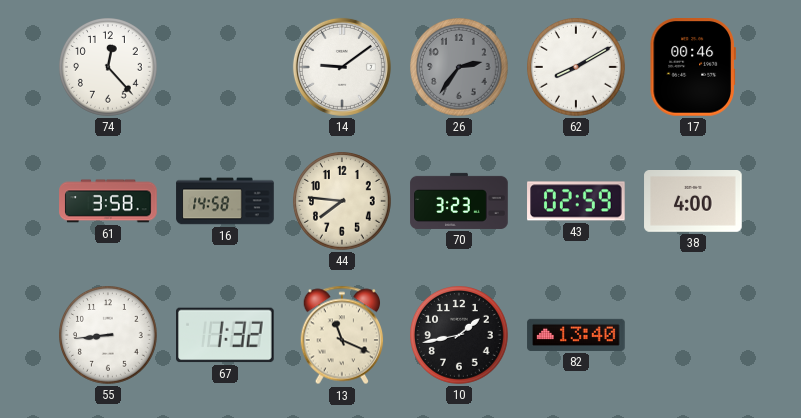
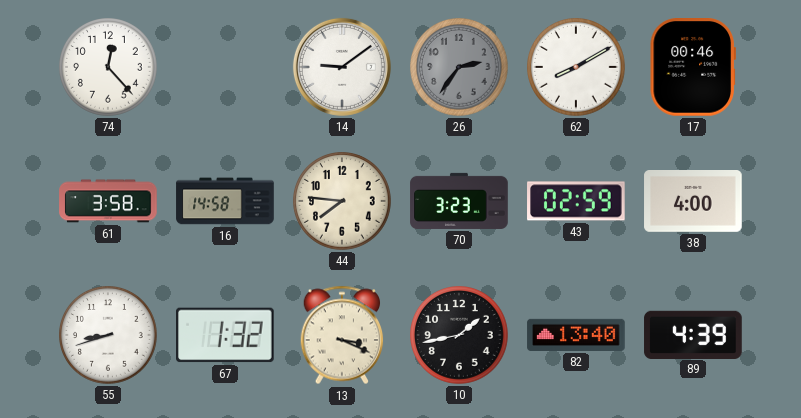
55: 8:44 -> 8:42 (109, 336)
13: 11:19 -> 3:19 (342, 335)
89: none -> 4:39 (693, 334)
